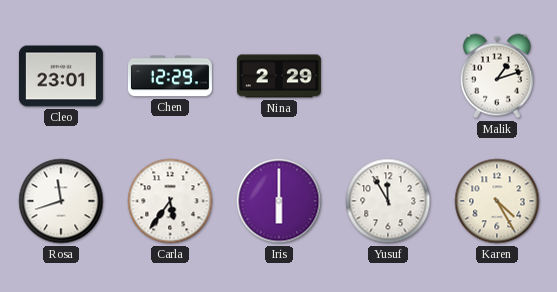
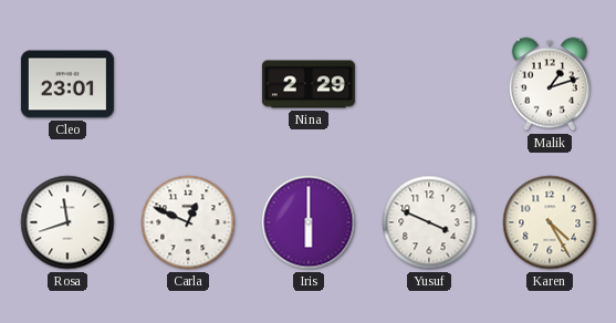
Chen: 12:29 -> none (170, 76)
Carla: 5:36 -> 12:49 (188, 222)
Yusuf: 11:55 -> 3:49 (429, 222)
